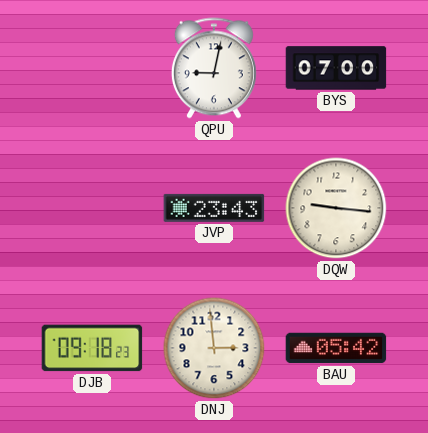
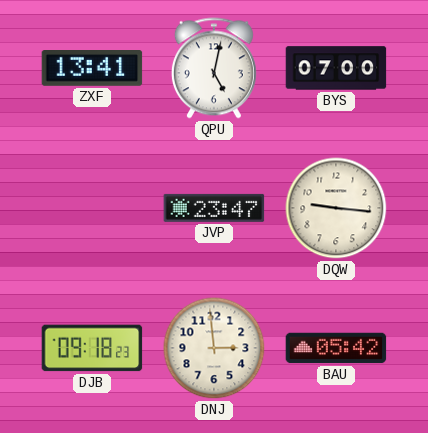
ZXF: none -> 13:41 (92, 69)
QPU: 9:02 -> 5:02 (214, 68)
JVP: 23:43 -> 23:47 (214, 208)
